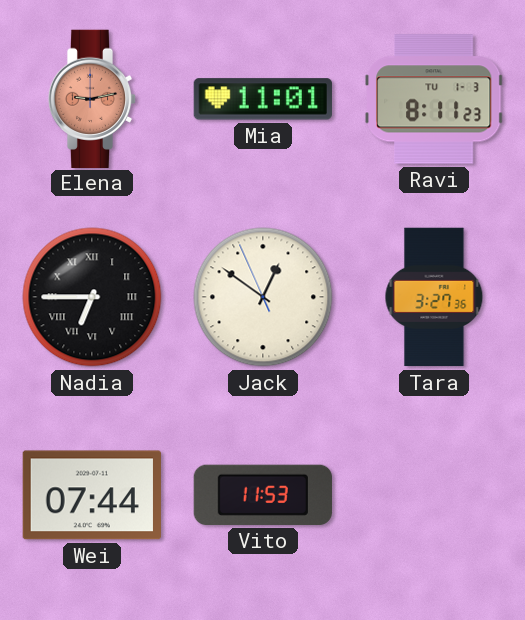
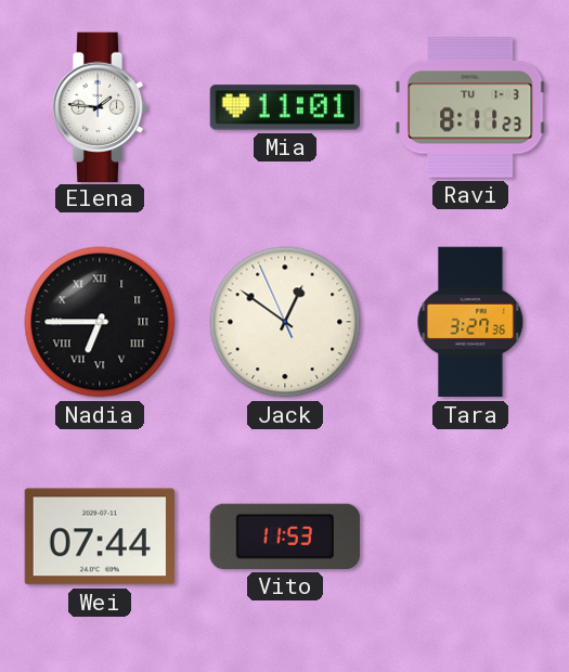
Elena: 9:13 -> 1:46 (100, 106)
Elena dial: salmon -> white (100, 106)
